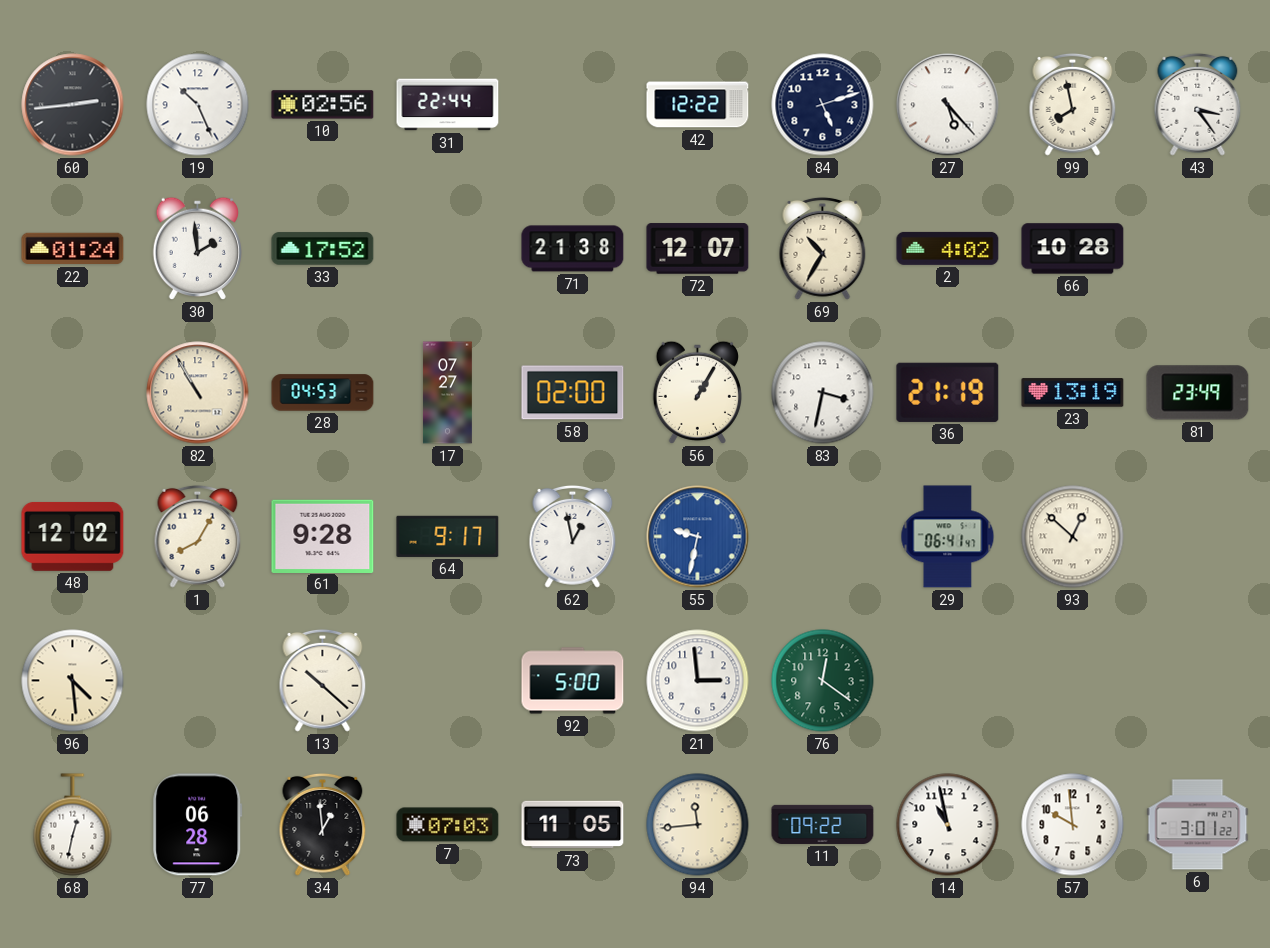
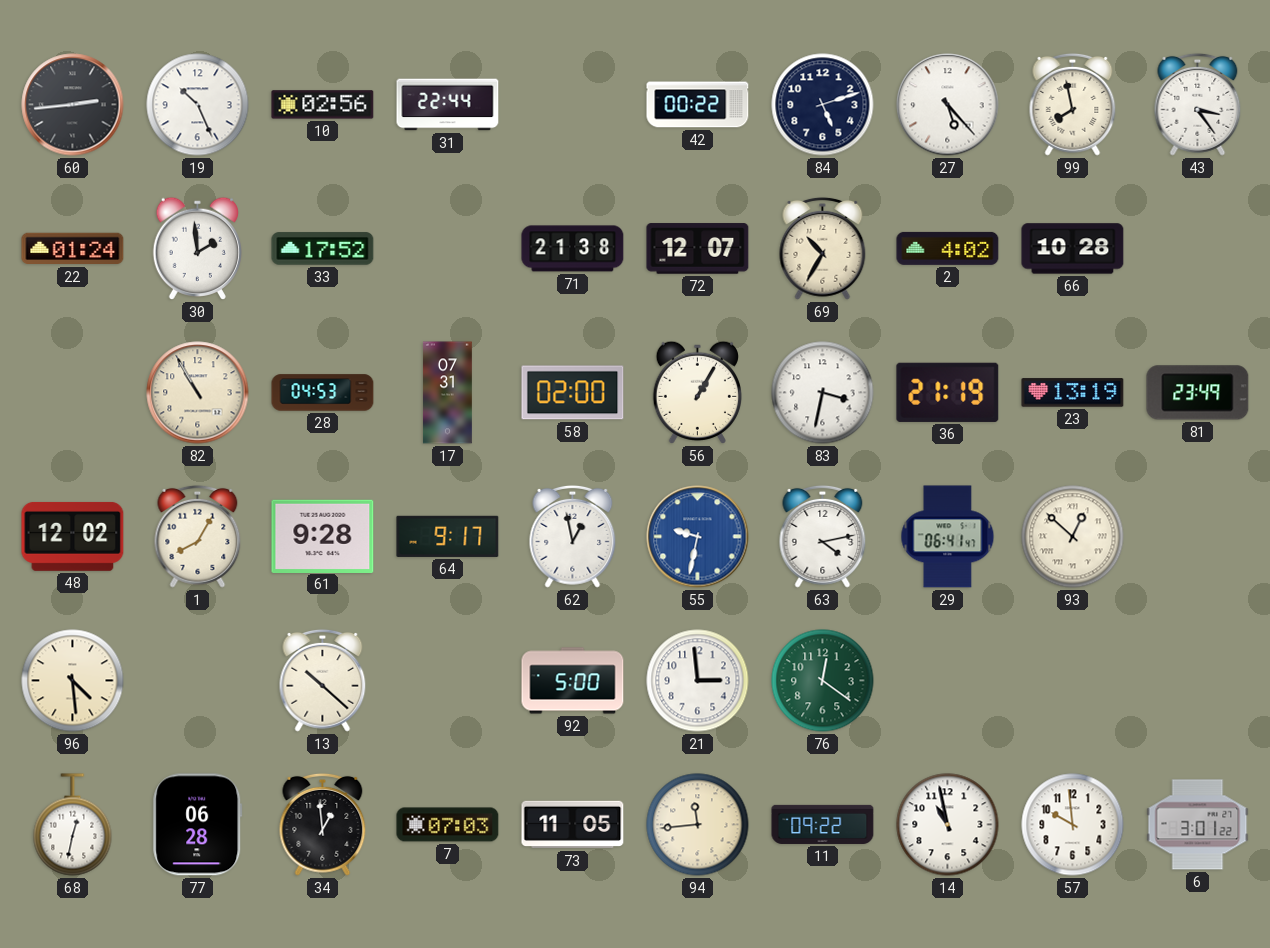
42: 12:22 -> 00:22 (698, 105)
17: 07:27 -> 07:31 (447, 393)
63: none -> 4:13 (823, 536)
